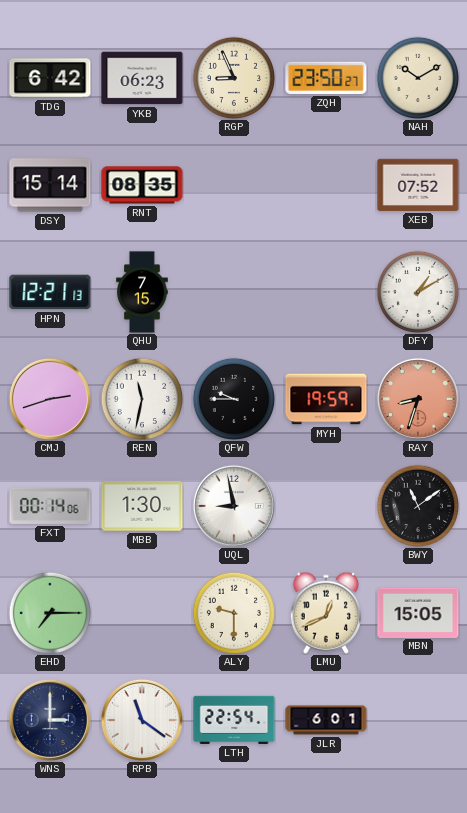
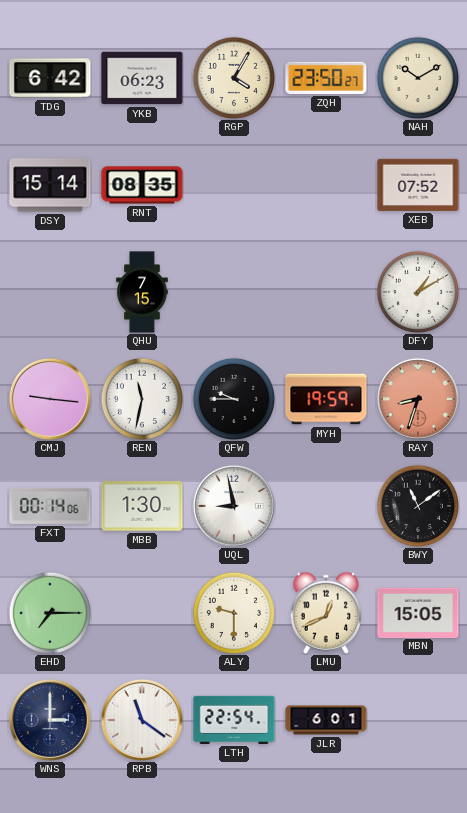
RGP: 8:56 -> 4:05 (233, 77)
HPN: 12:21 -> none (50, 292)
CMJ: 2:42 -> 9:16 (50, 399)
